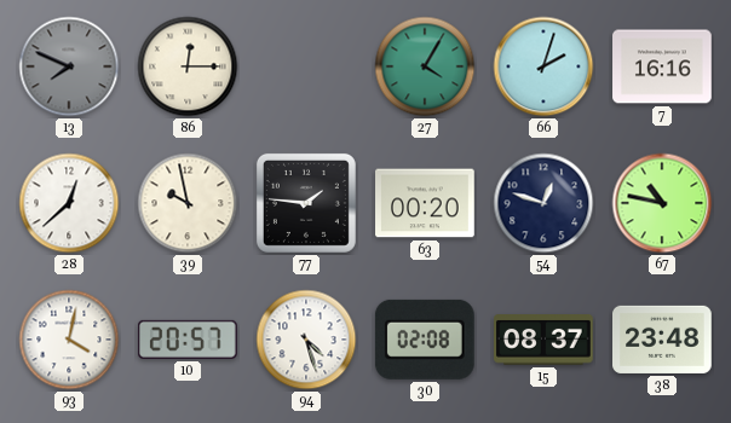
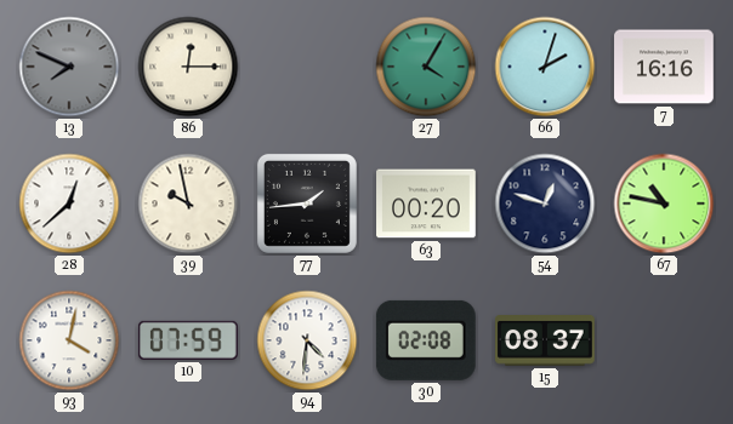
77: 1:46 -> 1:44 (307, 204)
10: 20:57 -> 07:59 (188, 340)
94: 4:27 -> 4:31 (307, 340)
38: 23:48 -> none (663, 340)
